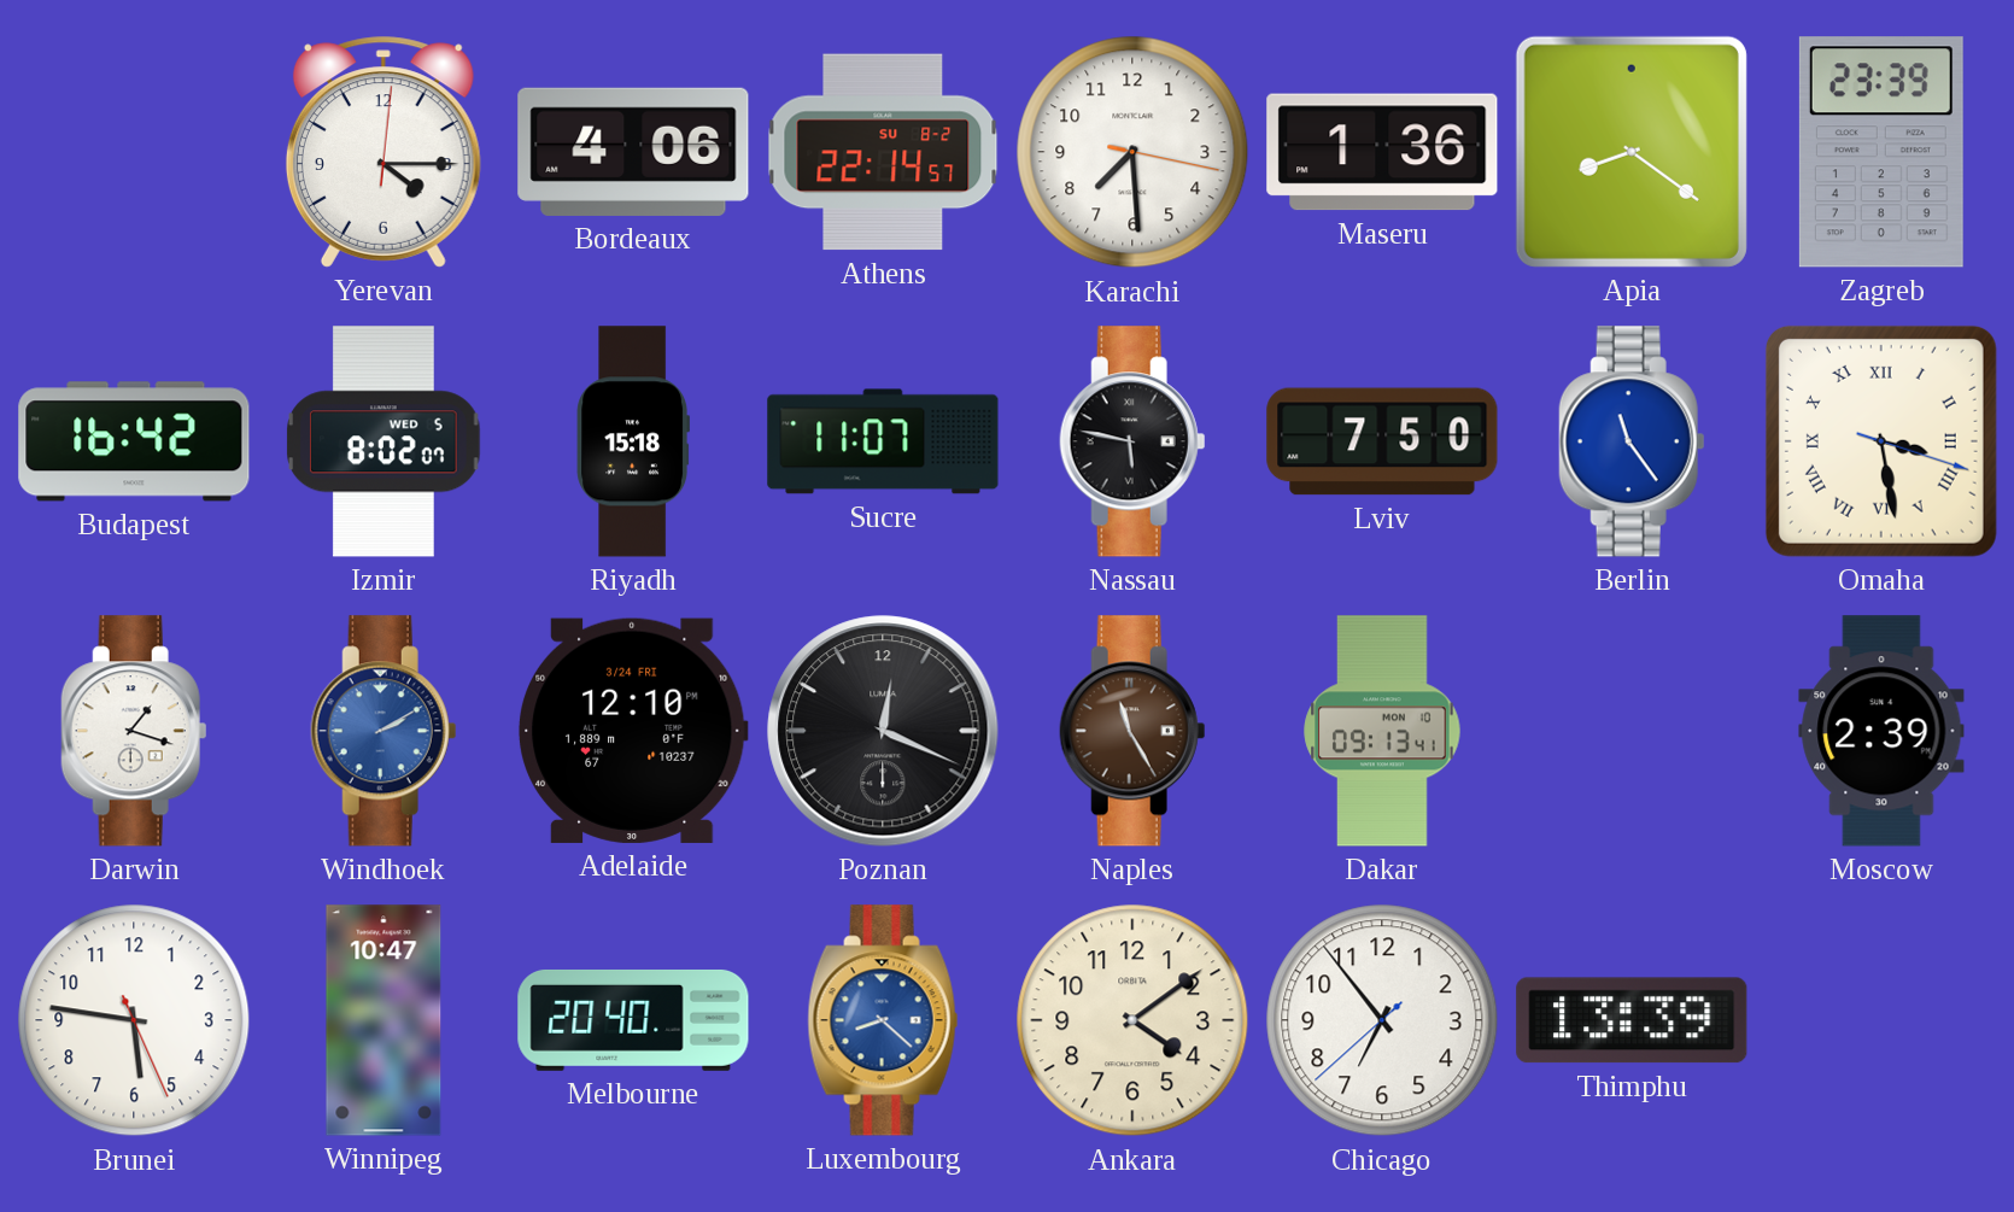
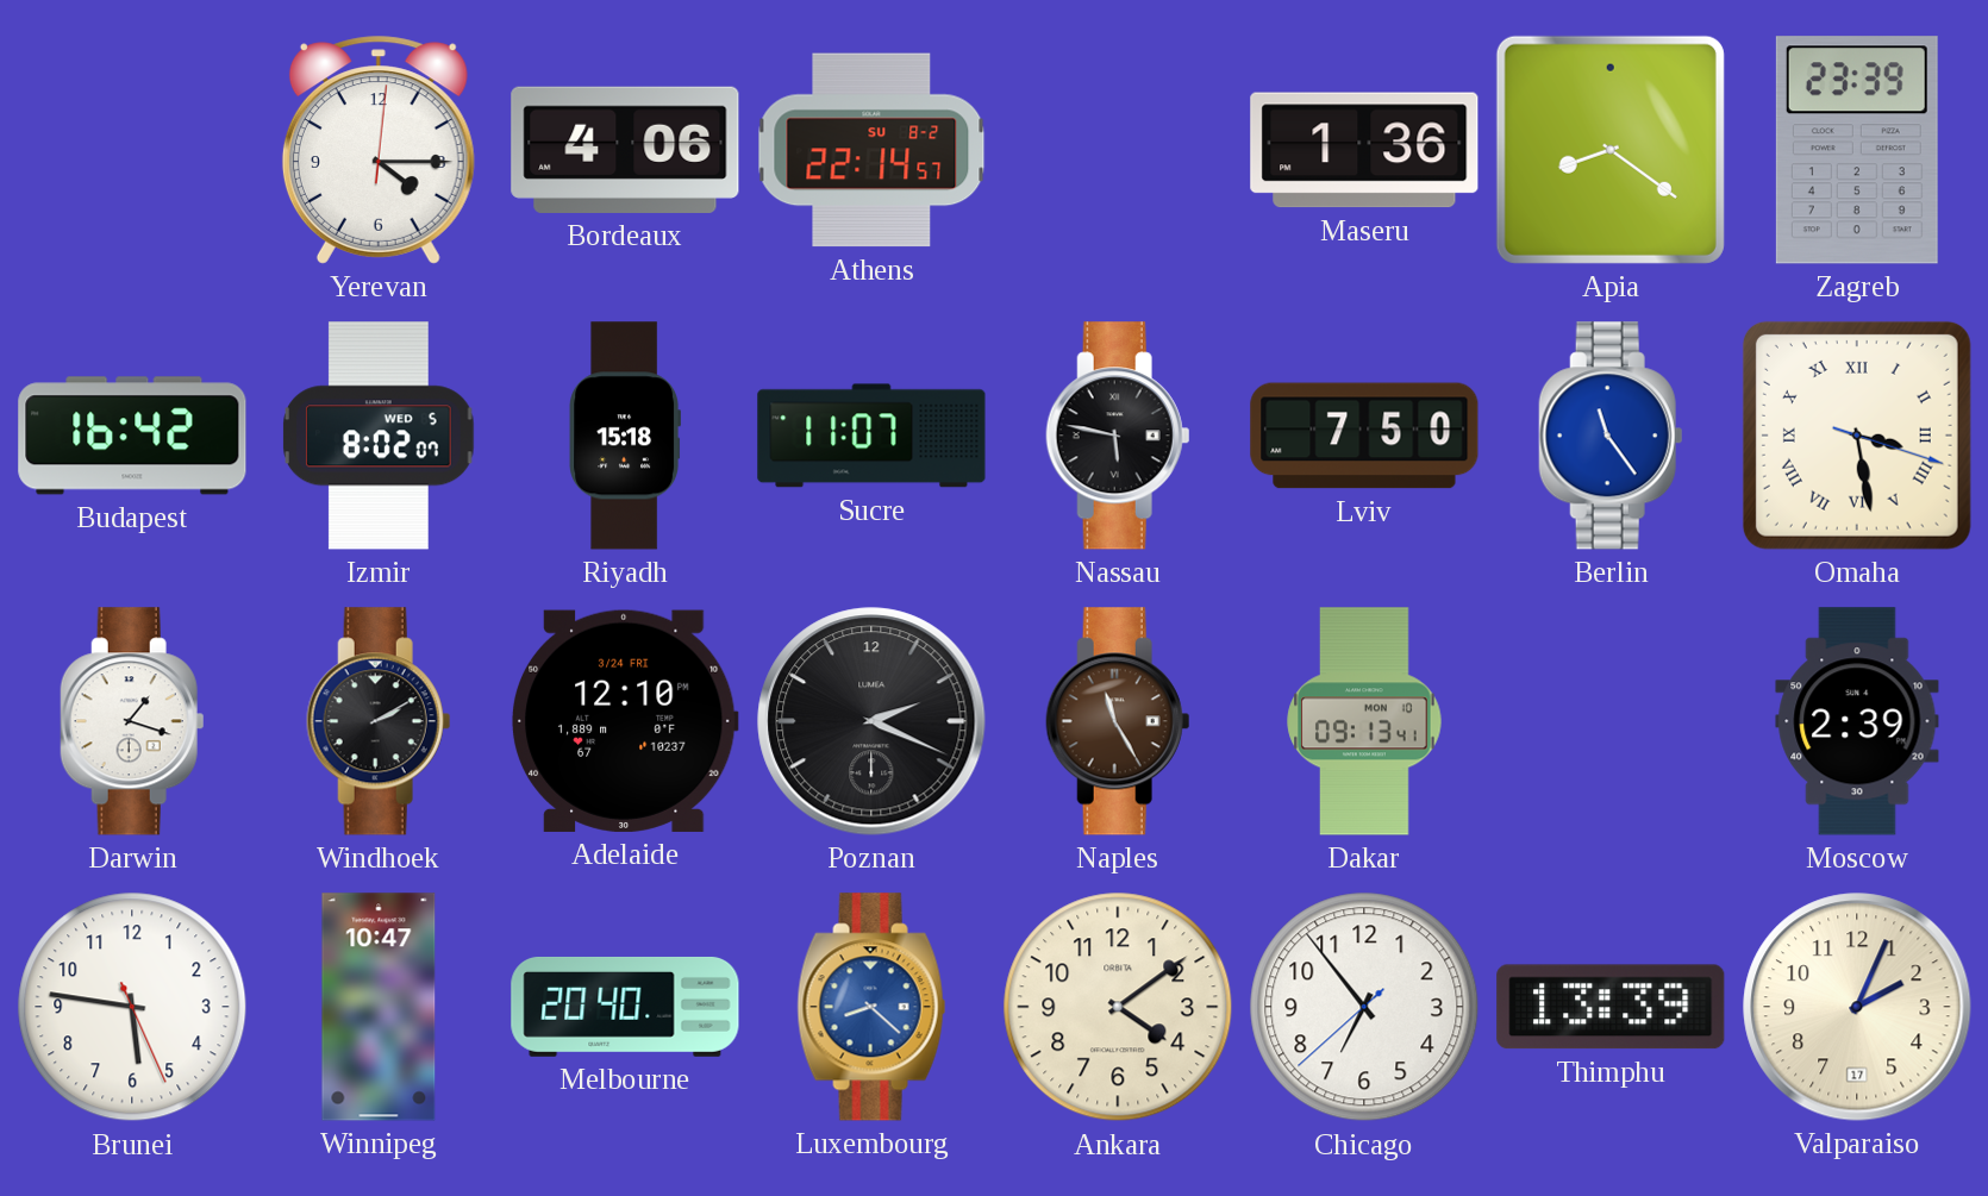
Karachi: 7:29 -> none (1132, 152)
Windhoek dial: blue -> black (379, 721)
Poznan: 12:19 -> 2:19 (871, 721)
Valparaiso: none -> 2:04 (1857, 1007)
